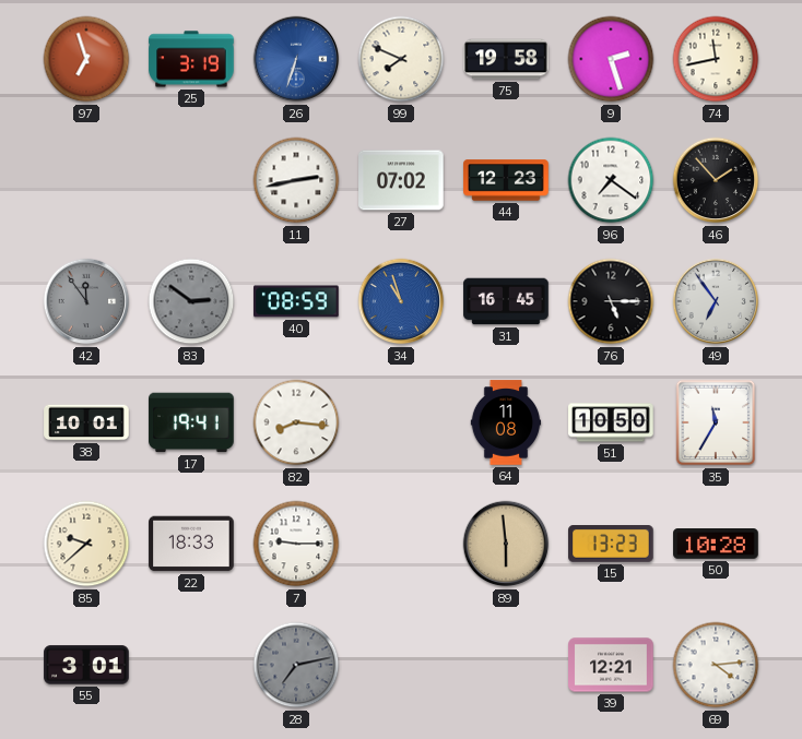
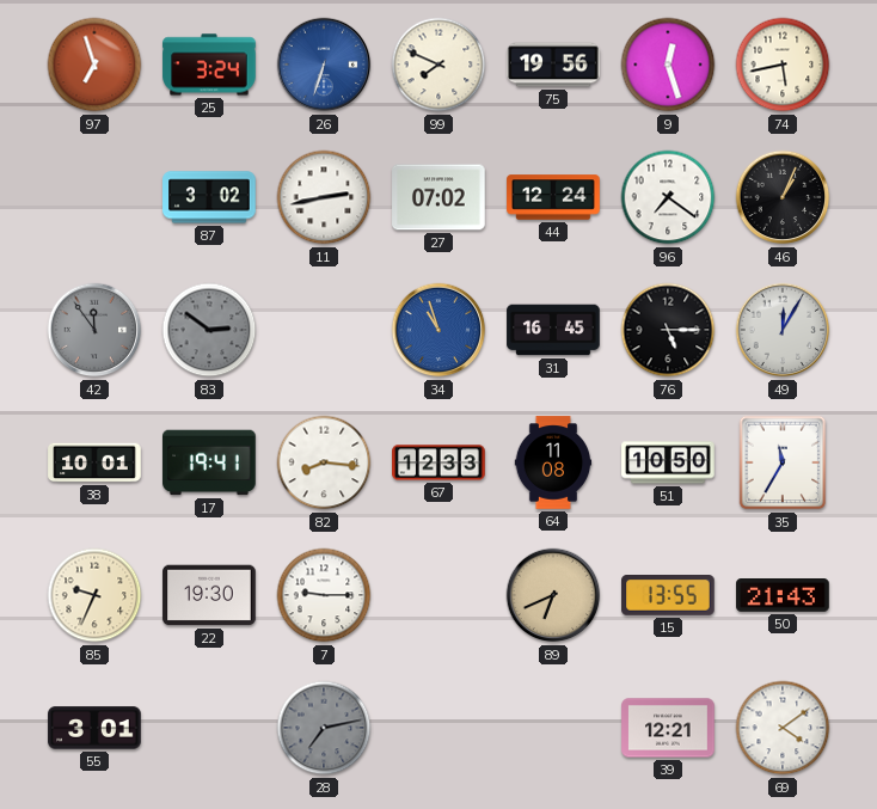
25: 3:19 -> 3:24 (209, 65)
75: 19:58 -> 19:56 (553, 65)
9: 2:27 -> 12:27 (668, 65)
74: 11:43 -> 5:43 (783, 65)
87: none -> 3:02 (209, 197)
44: 12:23 -> 12:24 (553, 197)
46: 1:53 -> 1:04 (783, 197)
40: 08:59 -> none (297, 301)
49: 6:54 -> 12:05 (783, 330)
67: none -> 12:33 (438, 462)
85: 9:38 -> 9:34 (94, 595)
22: 18:33 -> 19:30 (209, 595)
89: 5:59 -> 6:41 (553, 595)
15: 13:23 -> 13:55 (668, 596)
50: 10:28 -> 21:43 (783, 596)
69: 4:14 -> 4:09 (783, 728)
